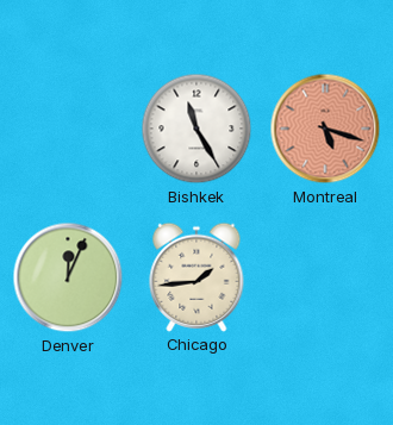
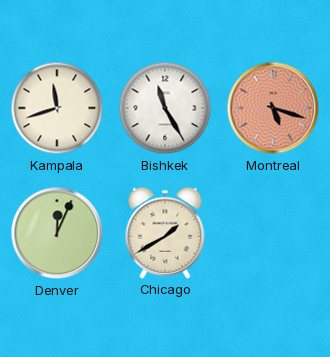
Kampala: none -> 11:42 (57, 108)
Chicago: 1:44 -> 1:40 (165, 233)
